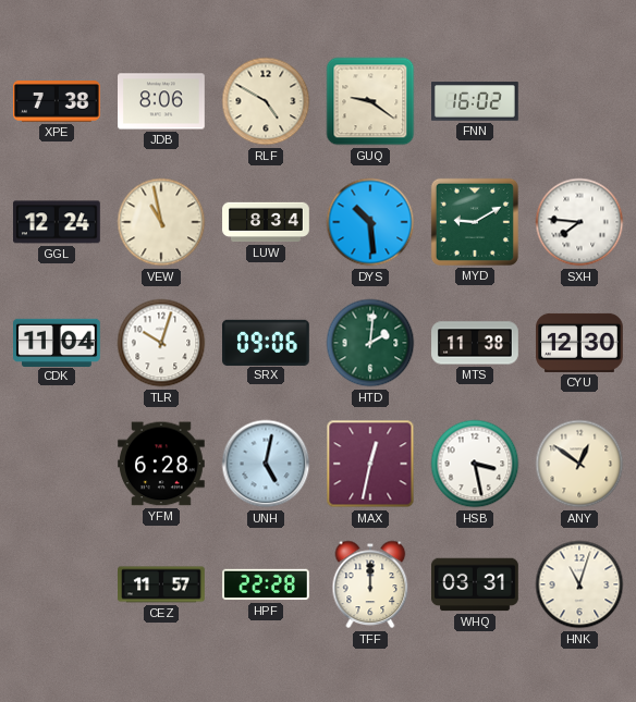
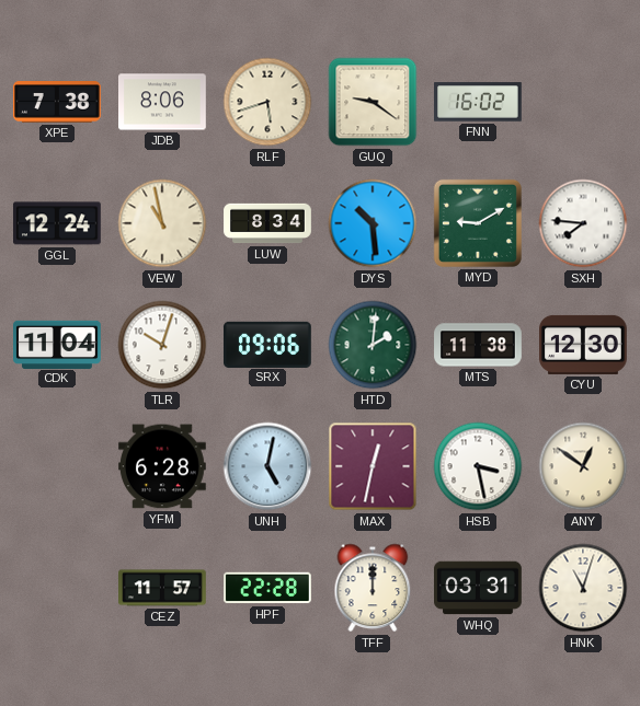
RLF: 4:50 -> 5:42 (267, 102)
